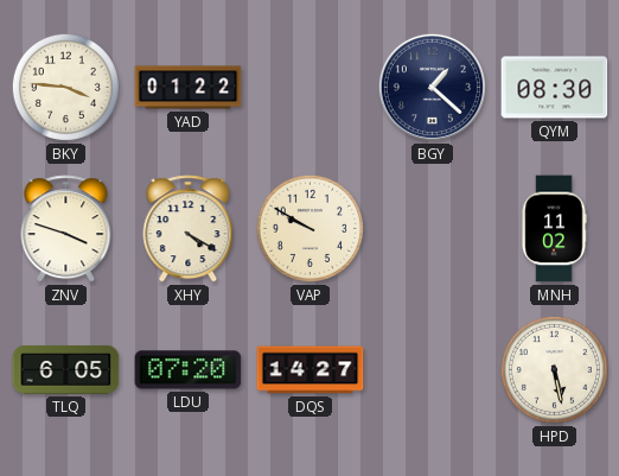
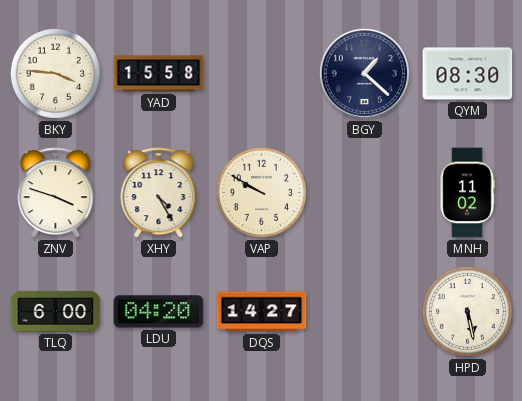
YAD: 01:22 -> 15:58 (159, 74)
XHY: 4:20 -> 4:25 (159, 193)
TLQ: 6:05 -> 6:00 (56, 311)
LDU: 07:20 -> 04:20 (159, 312)
